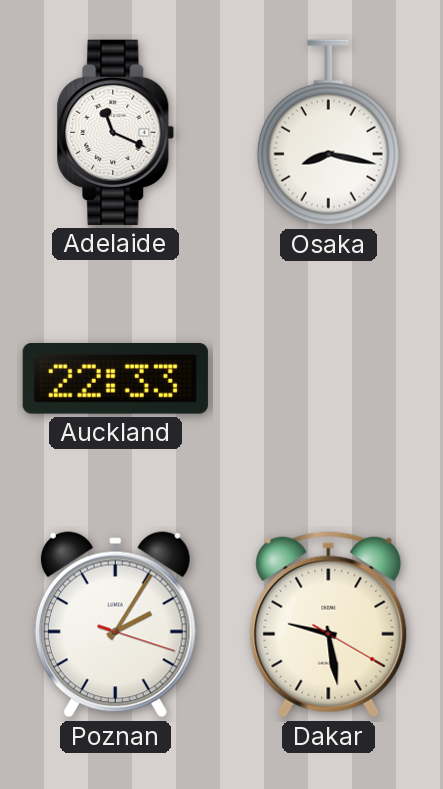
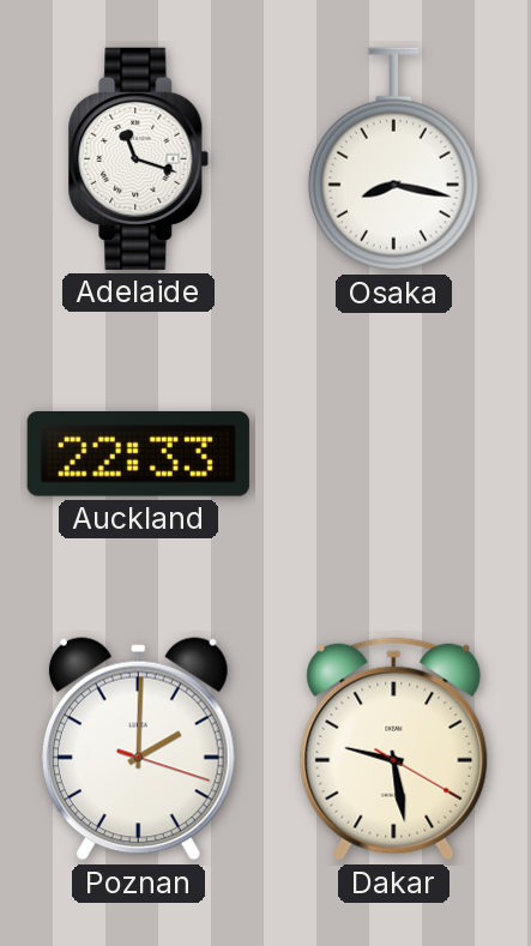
Adelaide: 11:19 -> 11:18 (139, 158)
Poznan: 2:05 -> 2:00 (138, 749)
